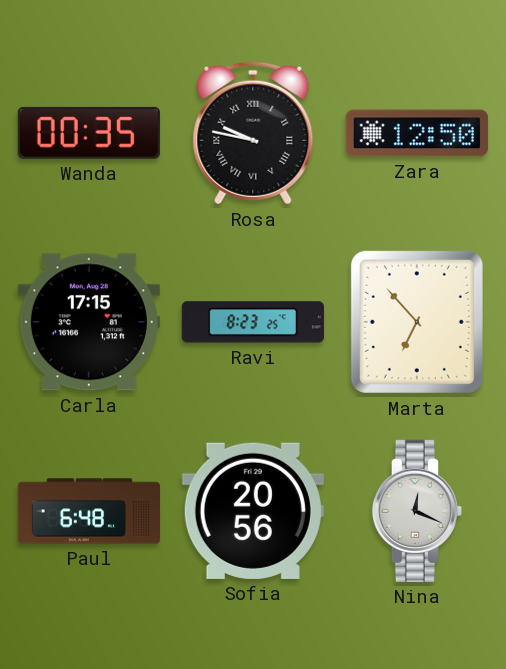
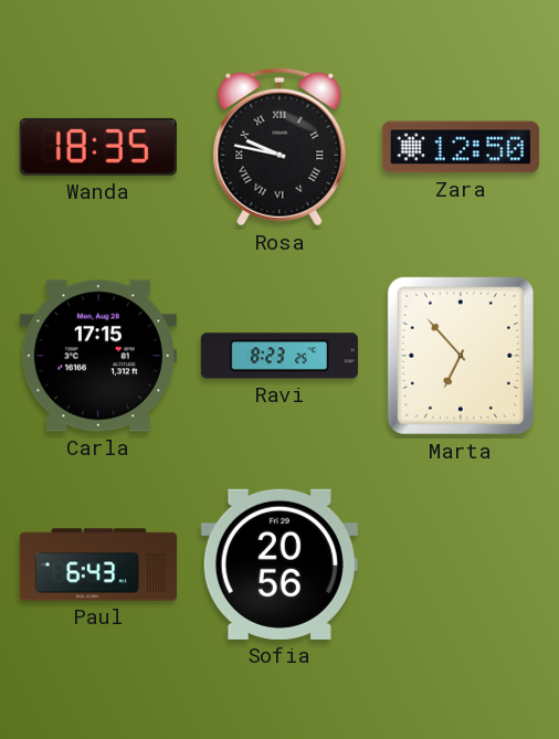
Wanda: 00:35 -> 18:35 (98, 147)
Paul: 6:48 -> 6:43 (98, 564)
Nina: 12:19 -> none (417, 511)
